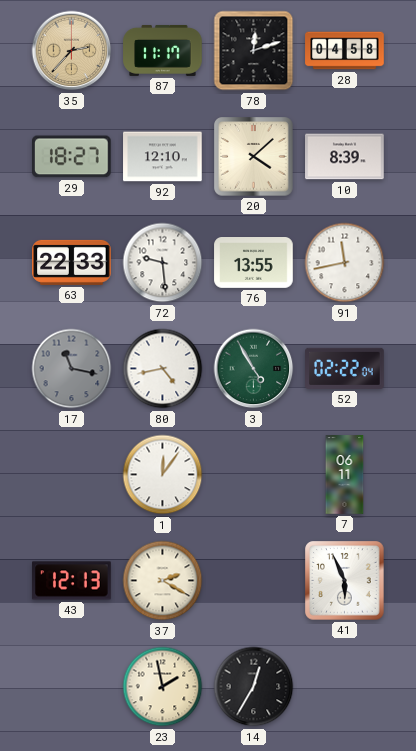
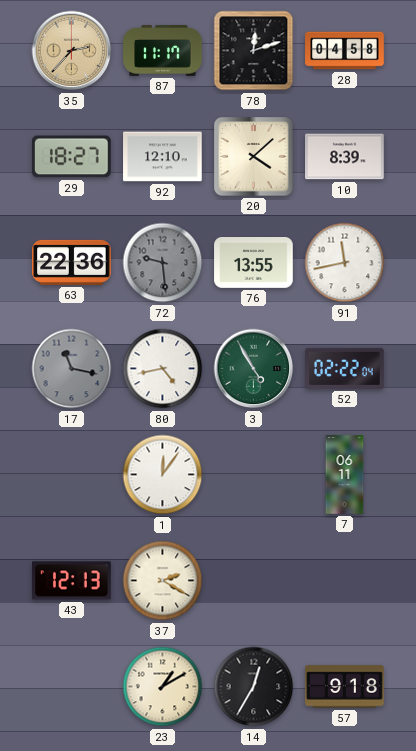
63: 22:33 -> 22:36 (72, 262)
72 dial: white -> grey (163, 263)
41: 5:56 -> none (345, 581)
23: 1:58 -> 1:10 (163, 687)
57: none -> 9:18 (345, 687)
